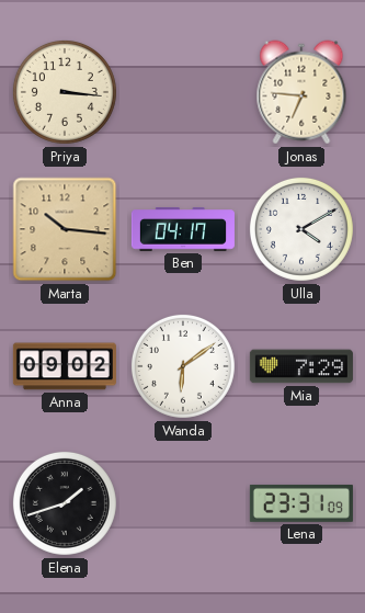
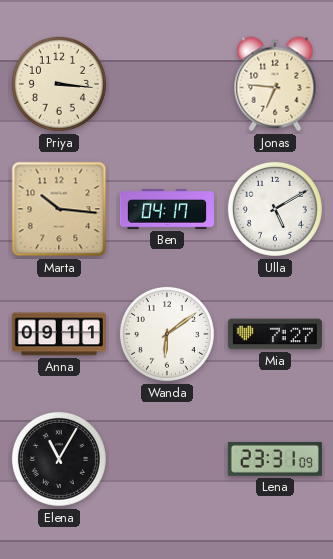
Ulla: 4:10 -> 5:10 (275, 209)
Anna: 09:02 -> 09:11 (59, 334)
Mia: 7:29 -> 7:27 (275, 334)
Elena: 1:42 -> 11:05 (59, 459)
